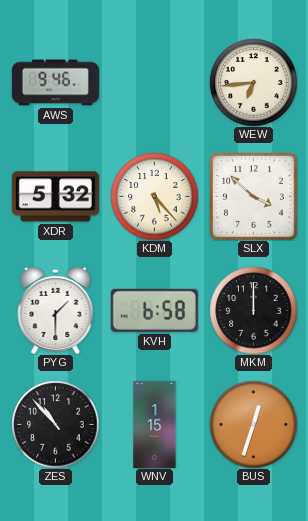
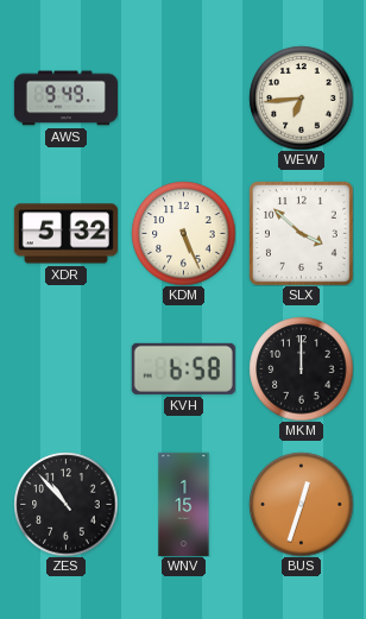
AWS: 9:46 -> 9:49 (65, 99)
KDM: 5:23 -> 5:26 (183, 233)
PYG: 1:30 -> none (56, 310)
